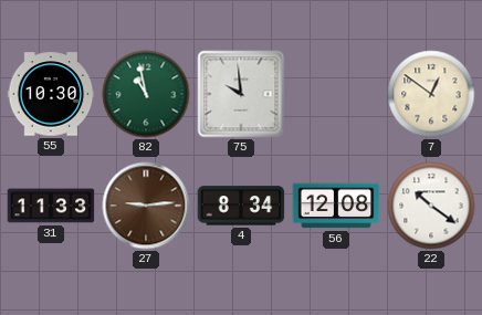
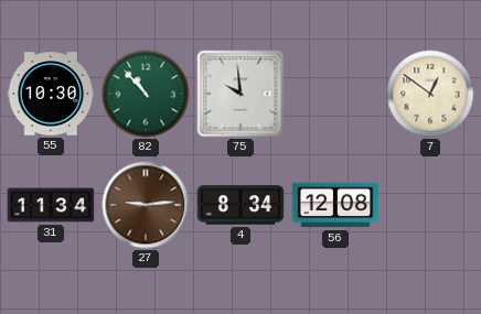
82: 10:58 -> 10:53 (146, 94)
31: 11:33 -> 11:34 (51, 205)
22: 10:21 -> none (431, 206)
